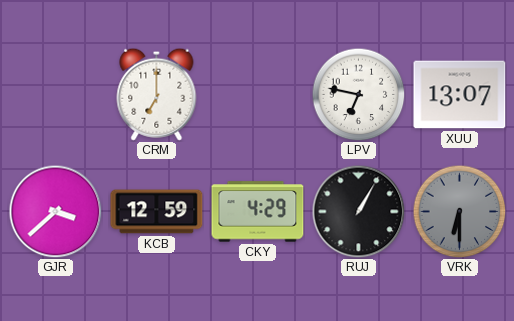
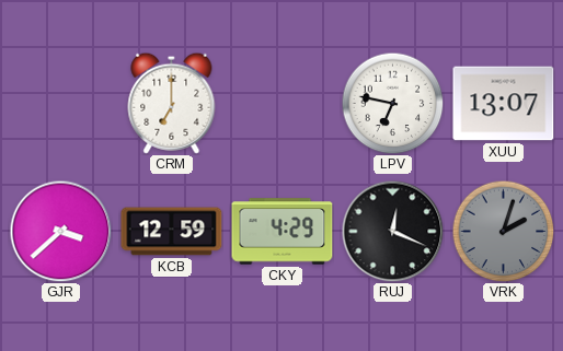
RUJ: 1:05 -> 12:19 (392, 231)
VRK: 6:30 -> 2:03 (503, 231)
